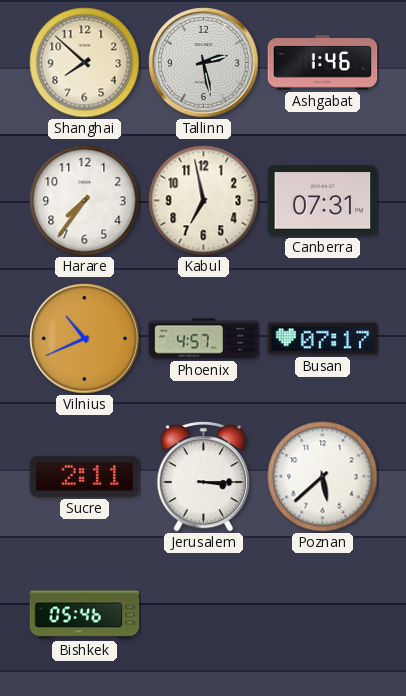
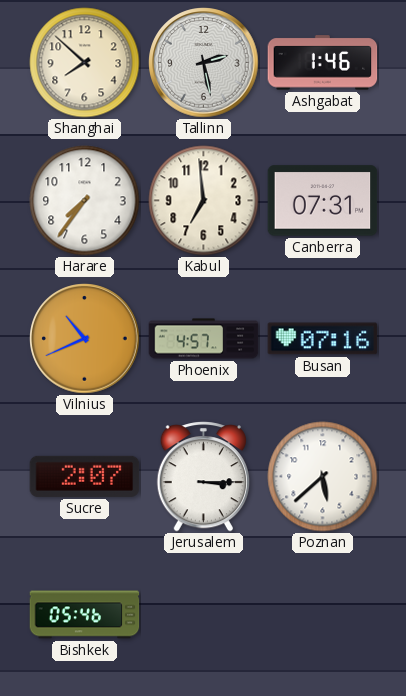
Kabul: 6:58 -> 6:59 (204, 201)
Busan: 07:17 -> 07:16 (323, 339)
Sucre: 2:11 -> 2:07 (85, 476)
